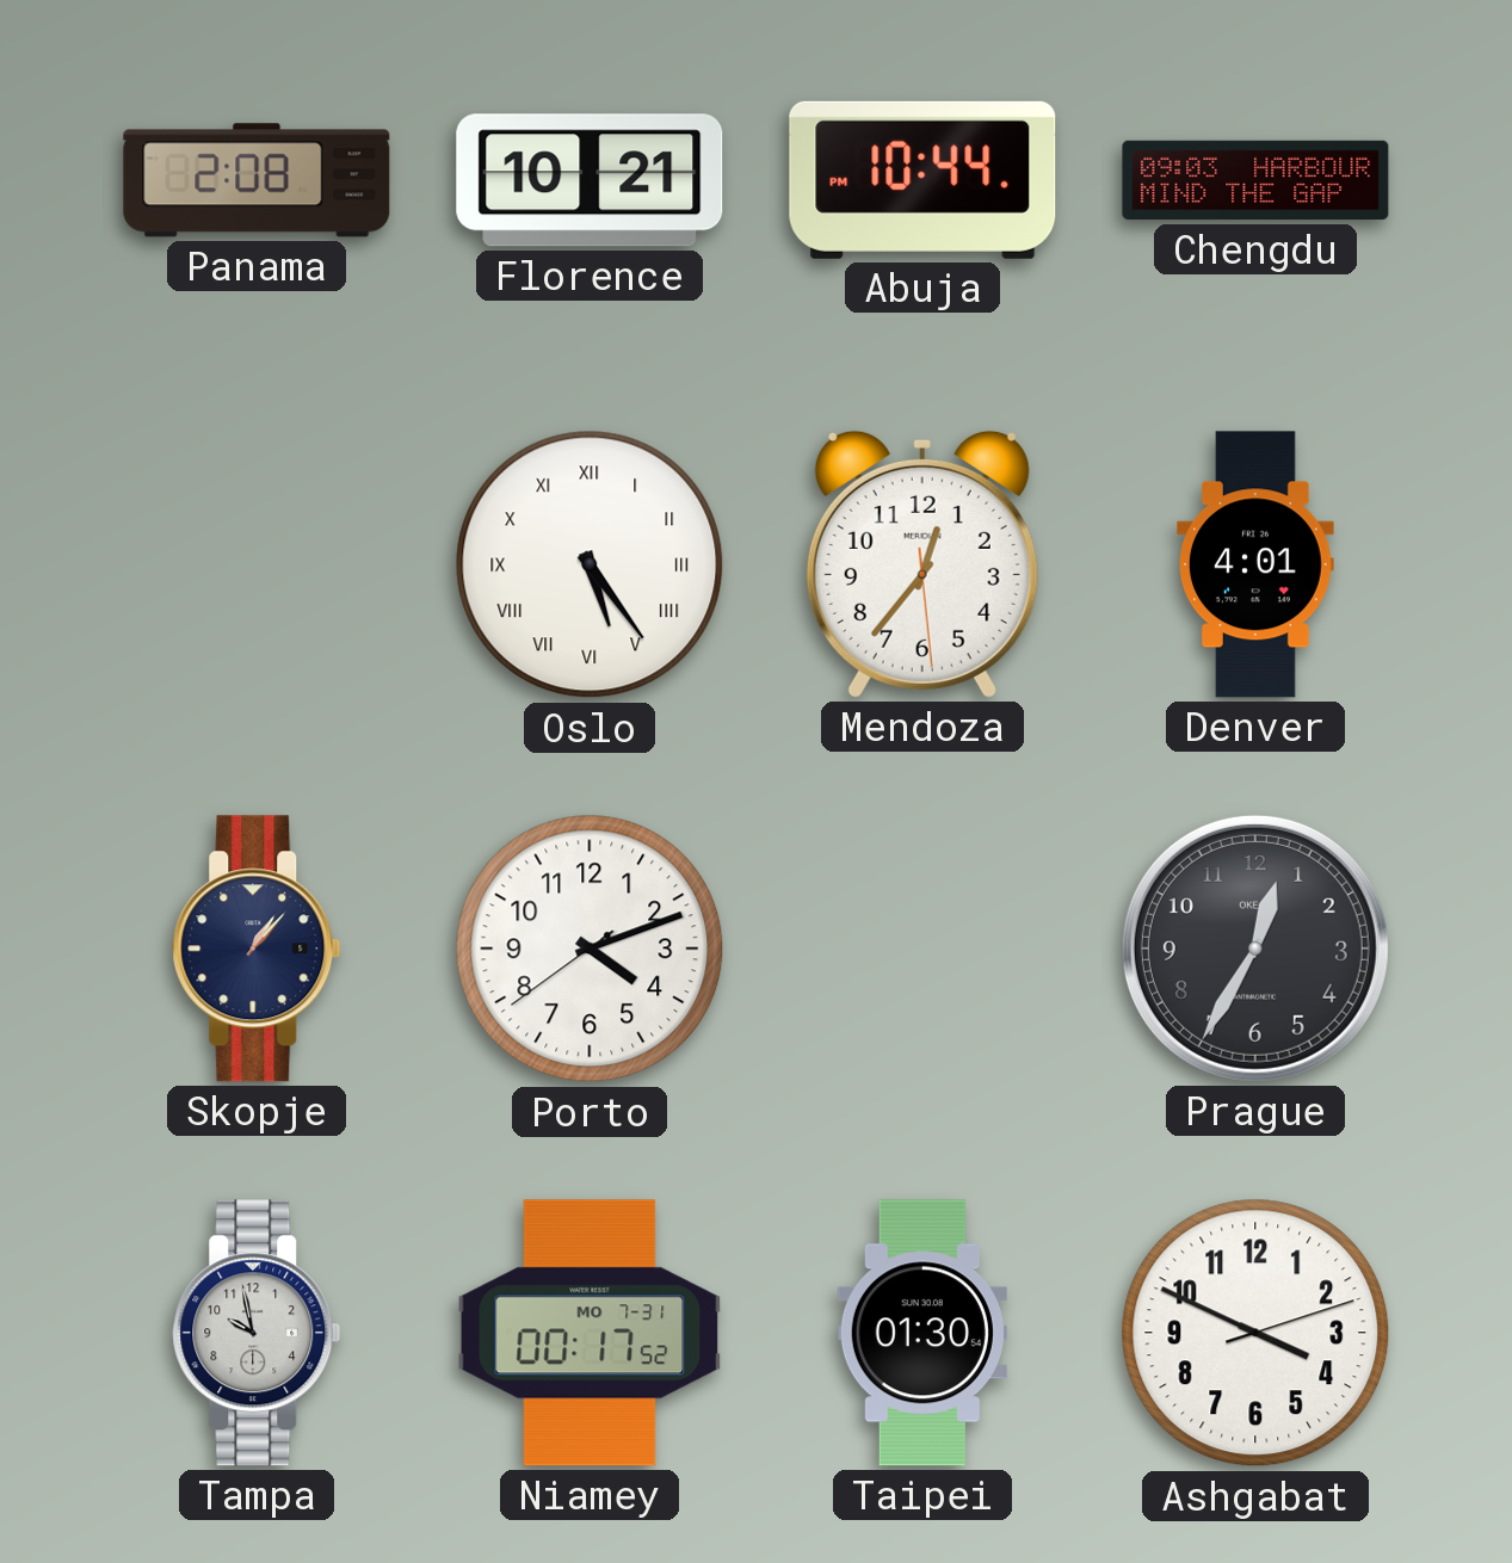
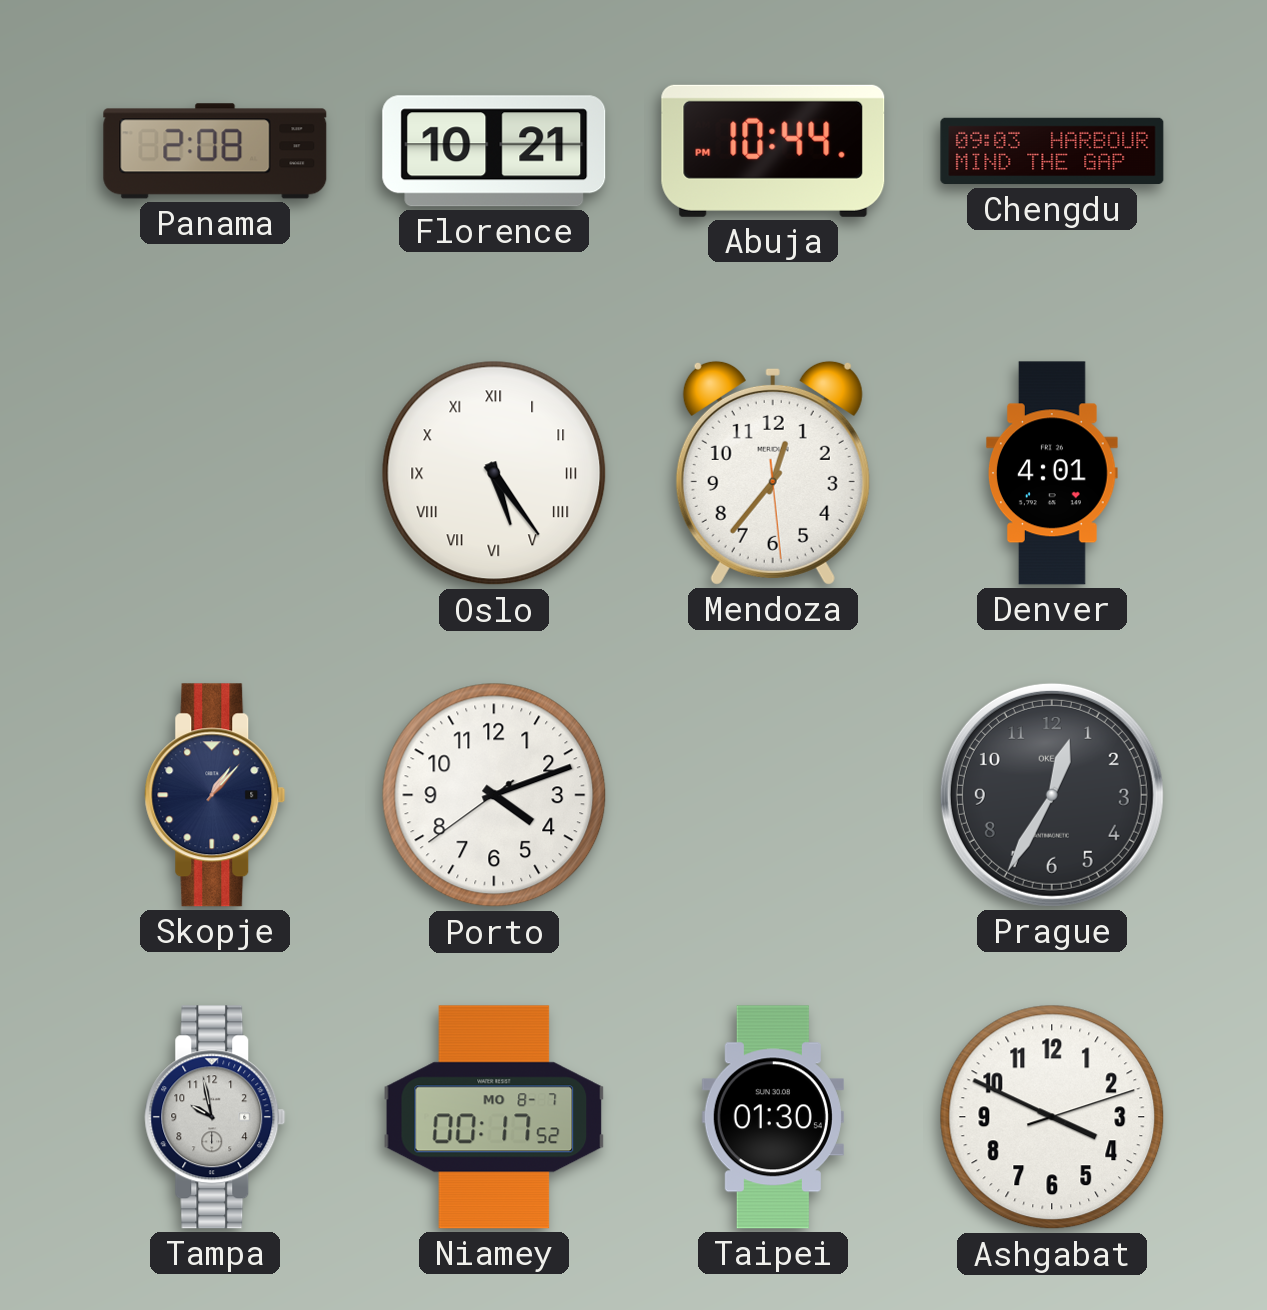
Niamey date: MO 7-31 -> MO 8-7 (494, 1117)
